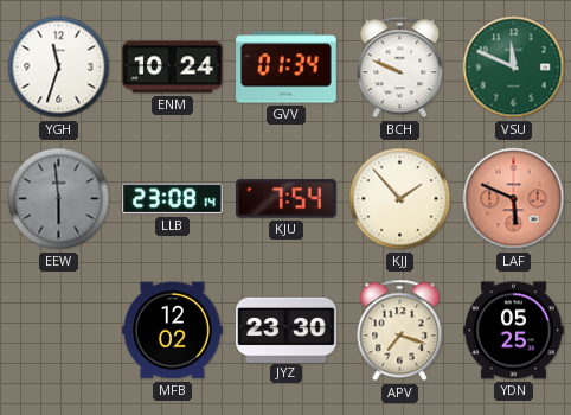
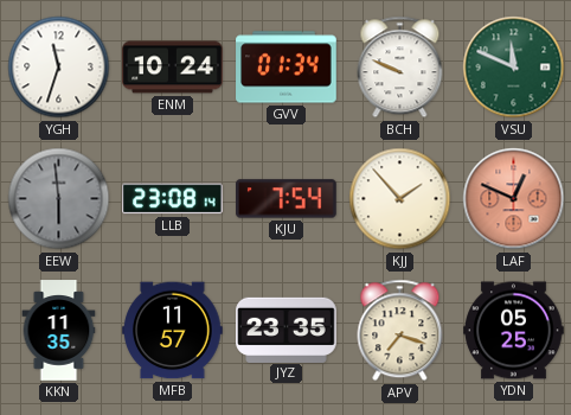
LAF: 5:49 -> 12:49 (514, 199)
KKN: none -> 11:35 (59, 331)
MFB: 12:02 -> 11:57 (173, 331)
JYZ: 23:30 -> 23:35 (287, 330)
